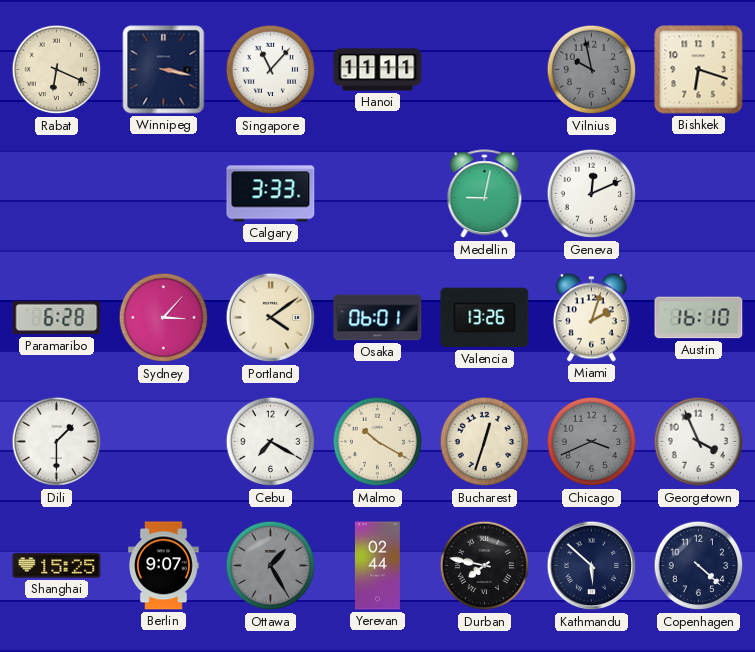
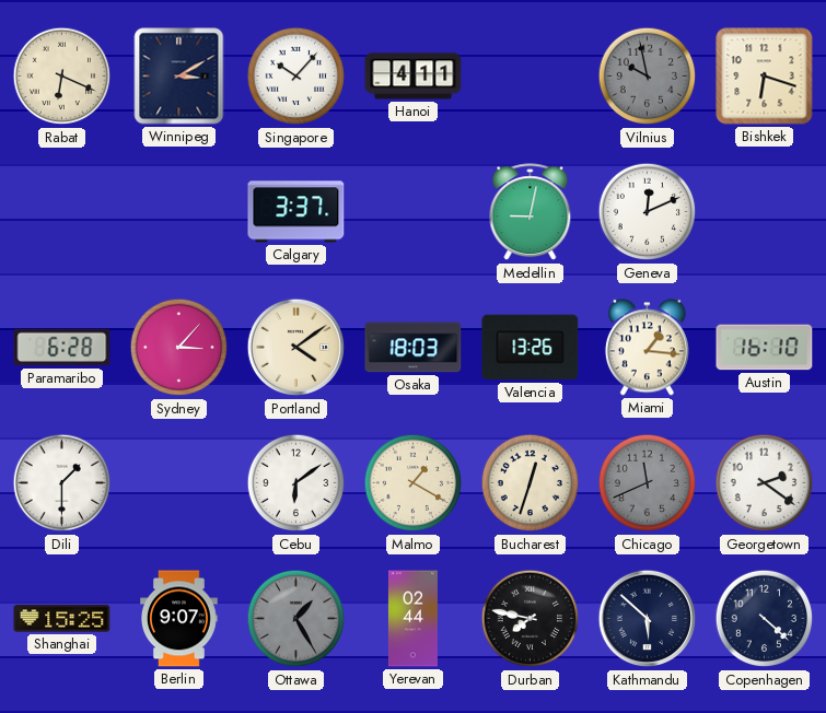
Winnipeg: 3:17 -> 3:10 (179, 77)
Singapore: 11:07 -> 10:07 (296, 77)
Hanoi: 11:11 -> 4:11 (414, 77)
Calgary: 3:33 -> 3:37 (296, 212)
Osaka: 06:01 -> 18:03 (414, 348)
Miami: 2:03 -> 1:16 (647, 348)
Cebu: 7:20 -> 6:09 (296, 483)
Malmo: 10:20 -> 1:20 (414, 483)
Chicago: 3:41 -> 11:41 (648, 483)
Georgetown: 3:56 -> 2:21 (765, 483)
